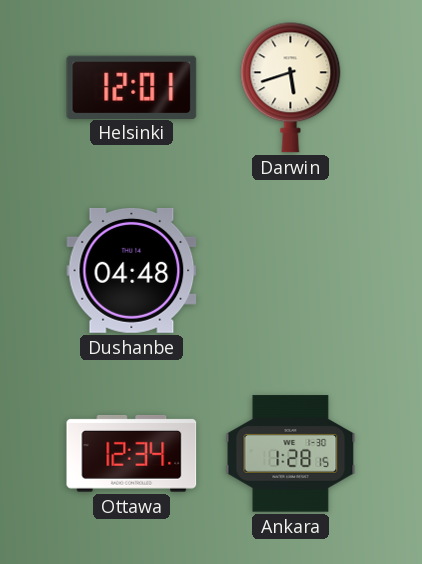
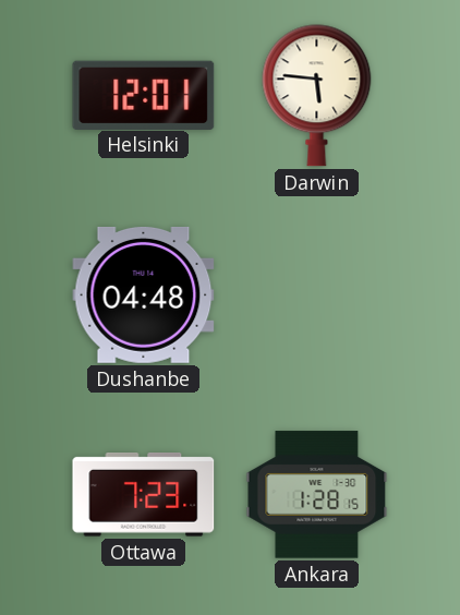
Darwin: 5:42 -> 5:46 (317, 96)
Ottawa: 12:34 -> 7:23 (144, 495)
